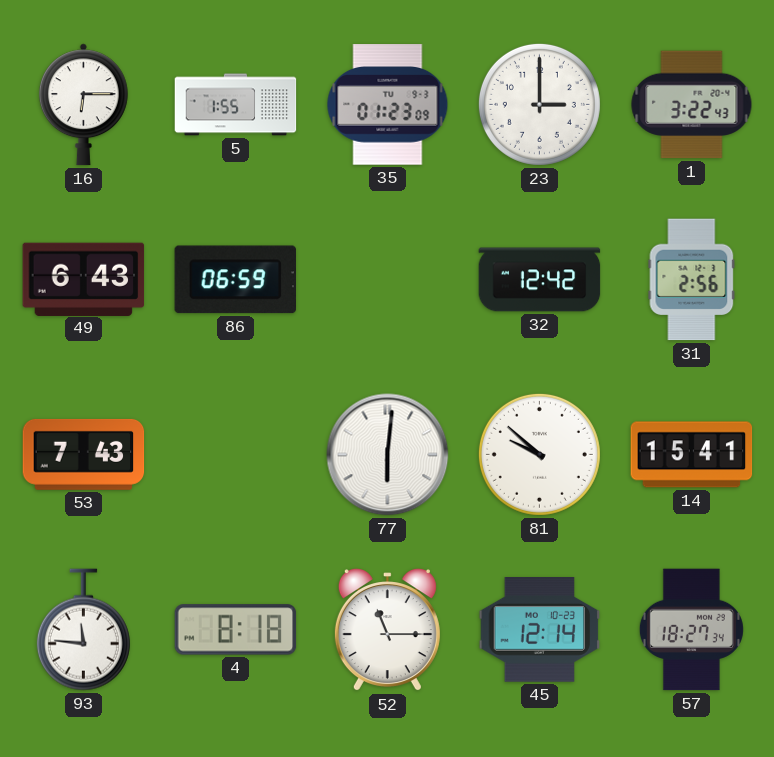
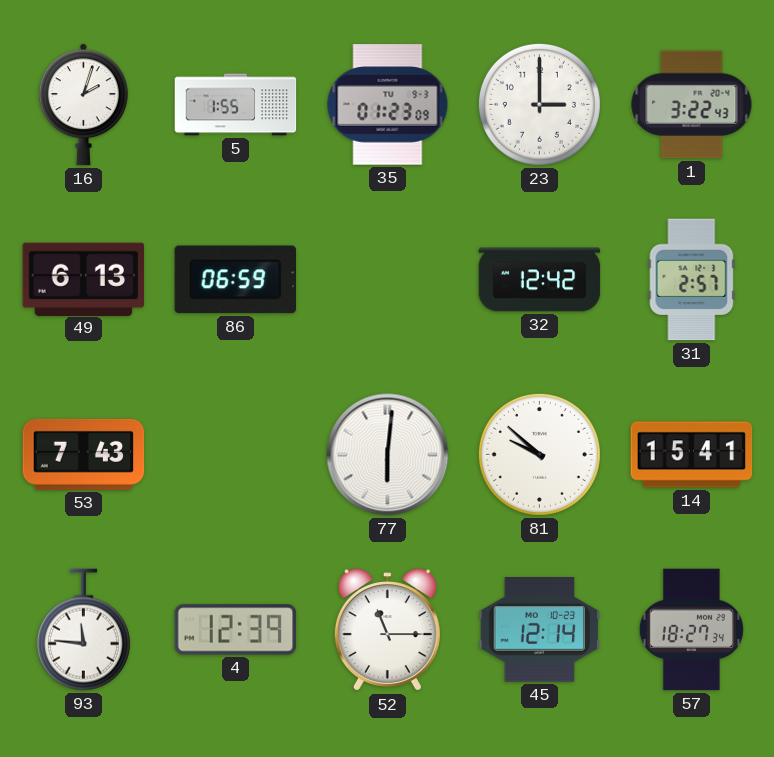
16: 6:15 -> 2:03 (83, 105)
49: 6:43 -> 6:13 (84, 279)
31: 2:56 -> 2:57 (692, 280)
4: 8:18 -> 12:39 (236, 630)
